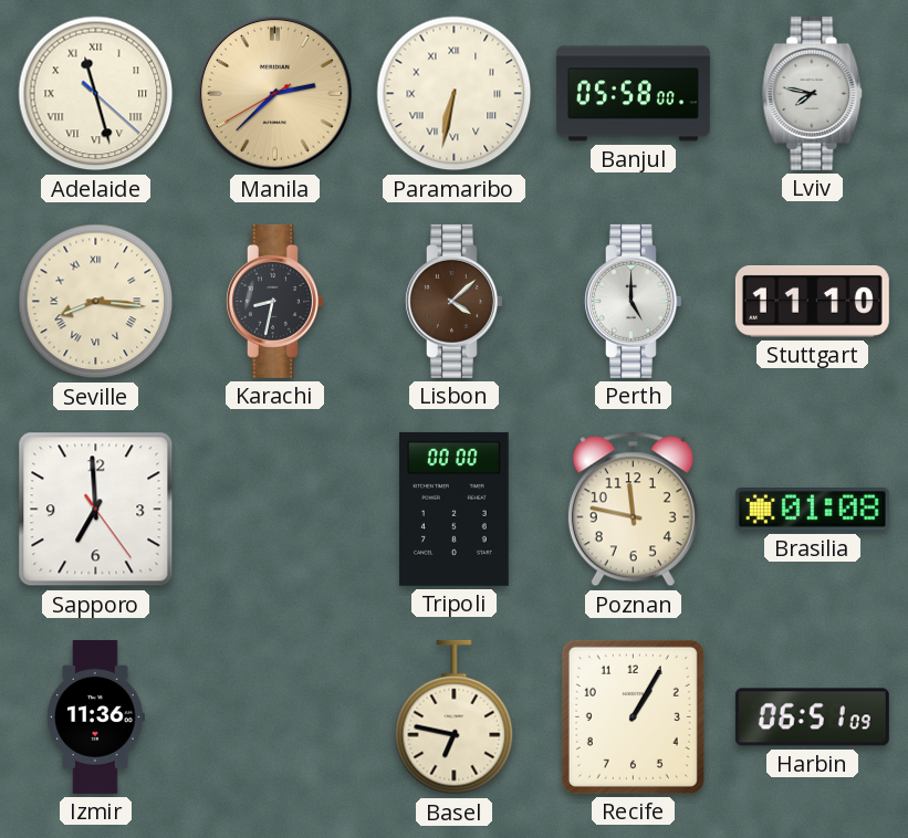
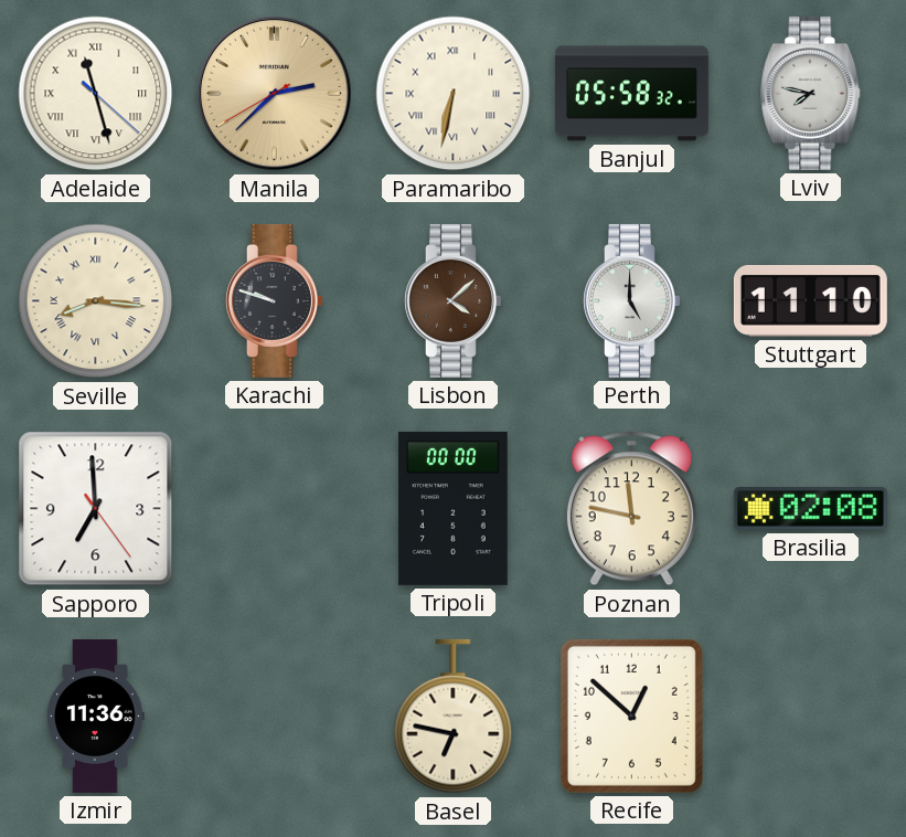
Banjul: 05:58:00 -> 05:58:32 (631, 94)
Karachi: 8:32 -> 9:48 (275, 300)
Brasilia: 01:08 -> 02:08 (810, 509)
Recife: 1:05 -> 12:52 (631, 716)
Harbin: 06:51 -> none (812, 717)
